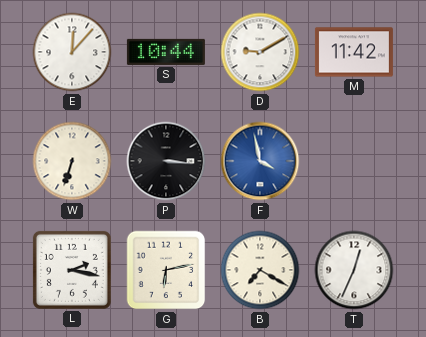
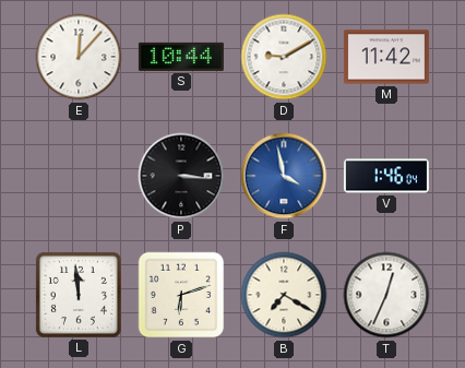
W: 6:33 -> none (72, 161)
V: none -> 1:46 (386, 176)
L: 2:17 -> 11:59 (79, 295)
G: 6:13 -> 6:12 (181, 295)
